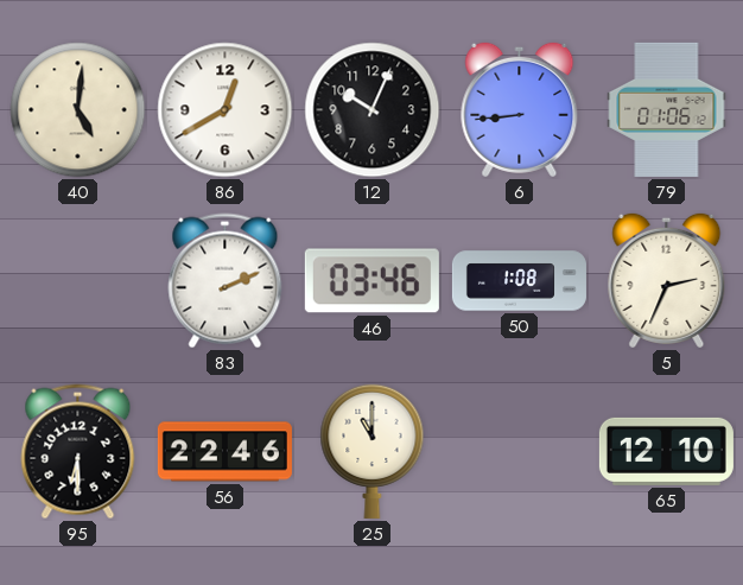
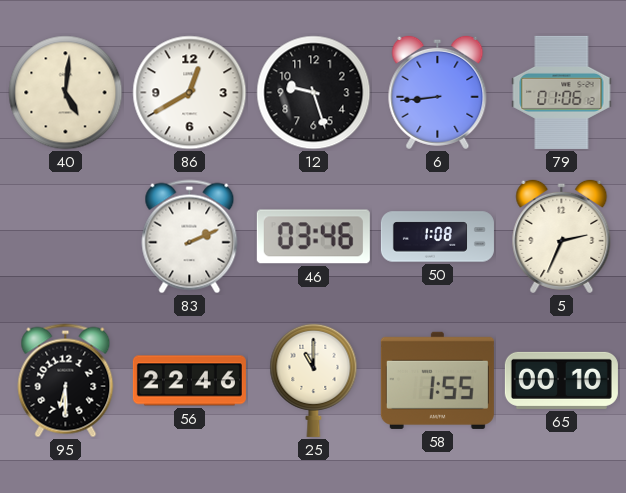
12: 10:04 -> 9:27 (314, 93)
58: none -> 1:55 (437, 380)
65: 12:10 -> 00:10 (561, 380)
